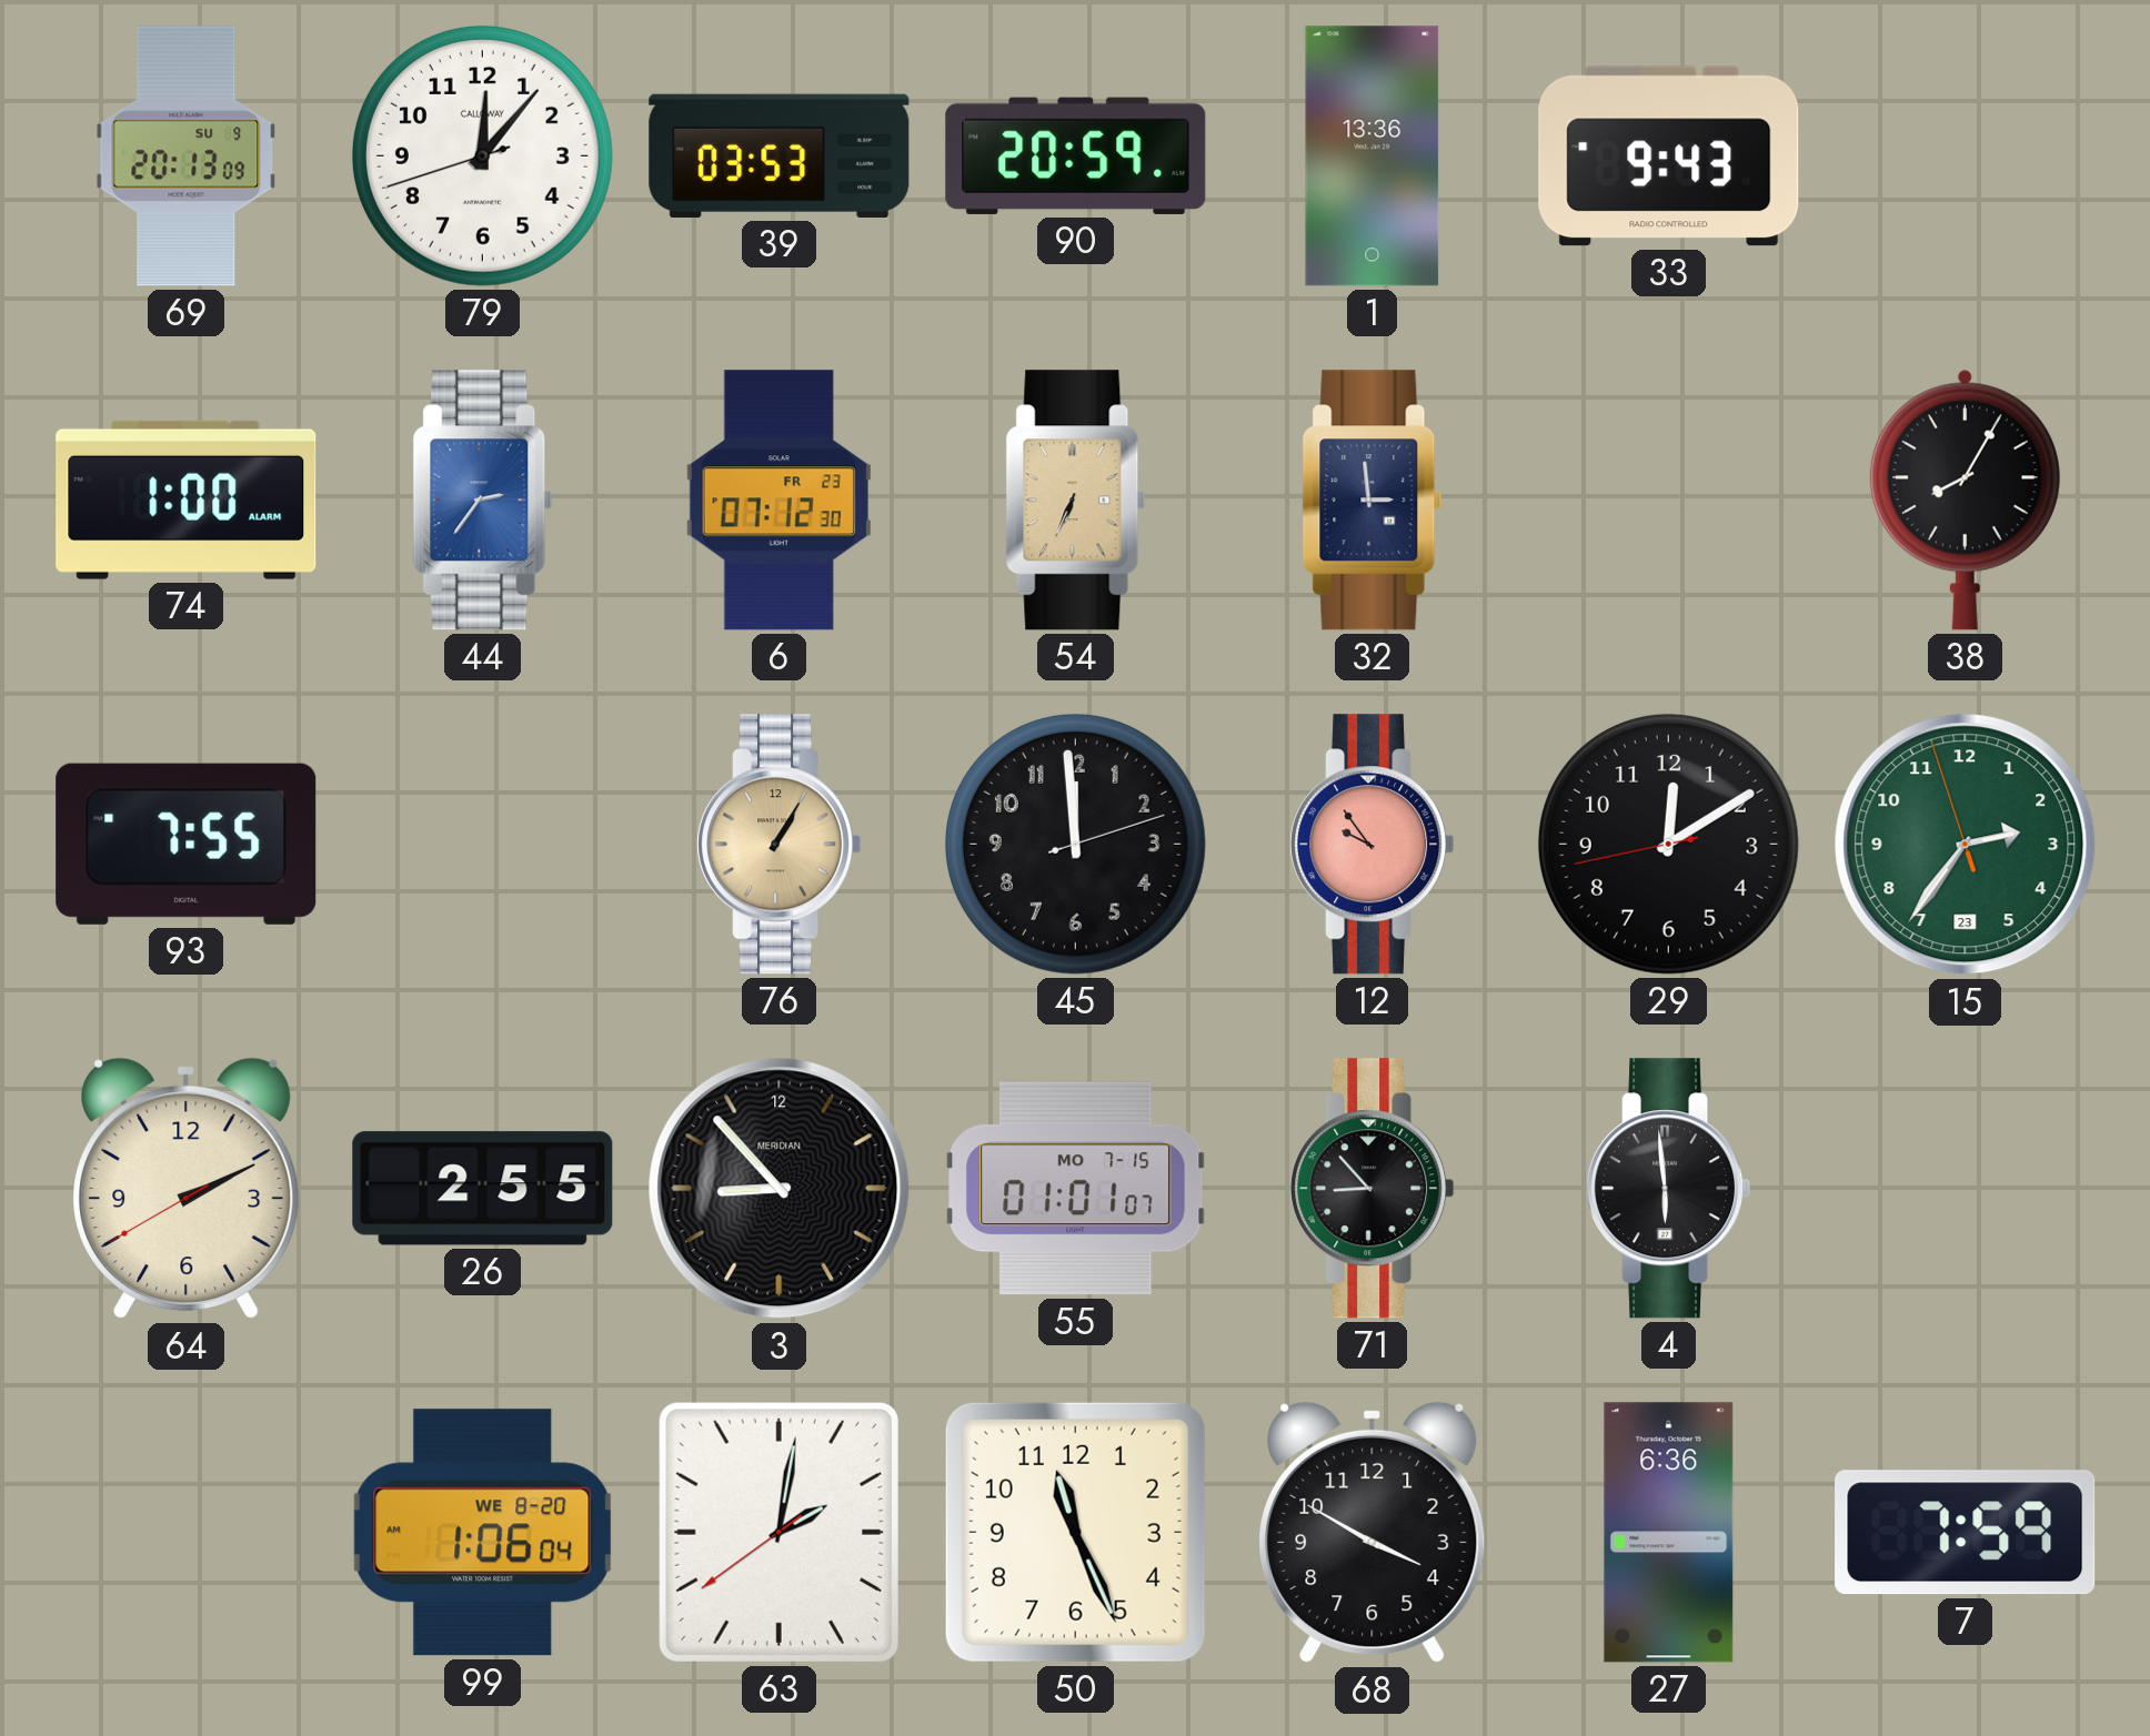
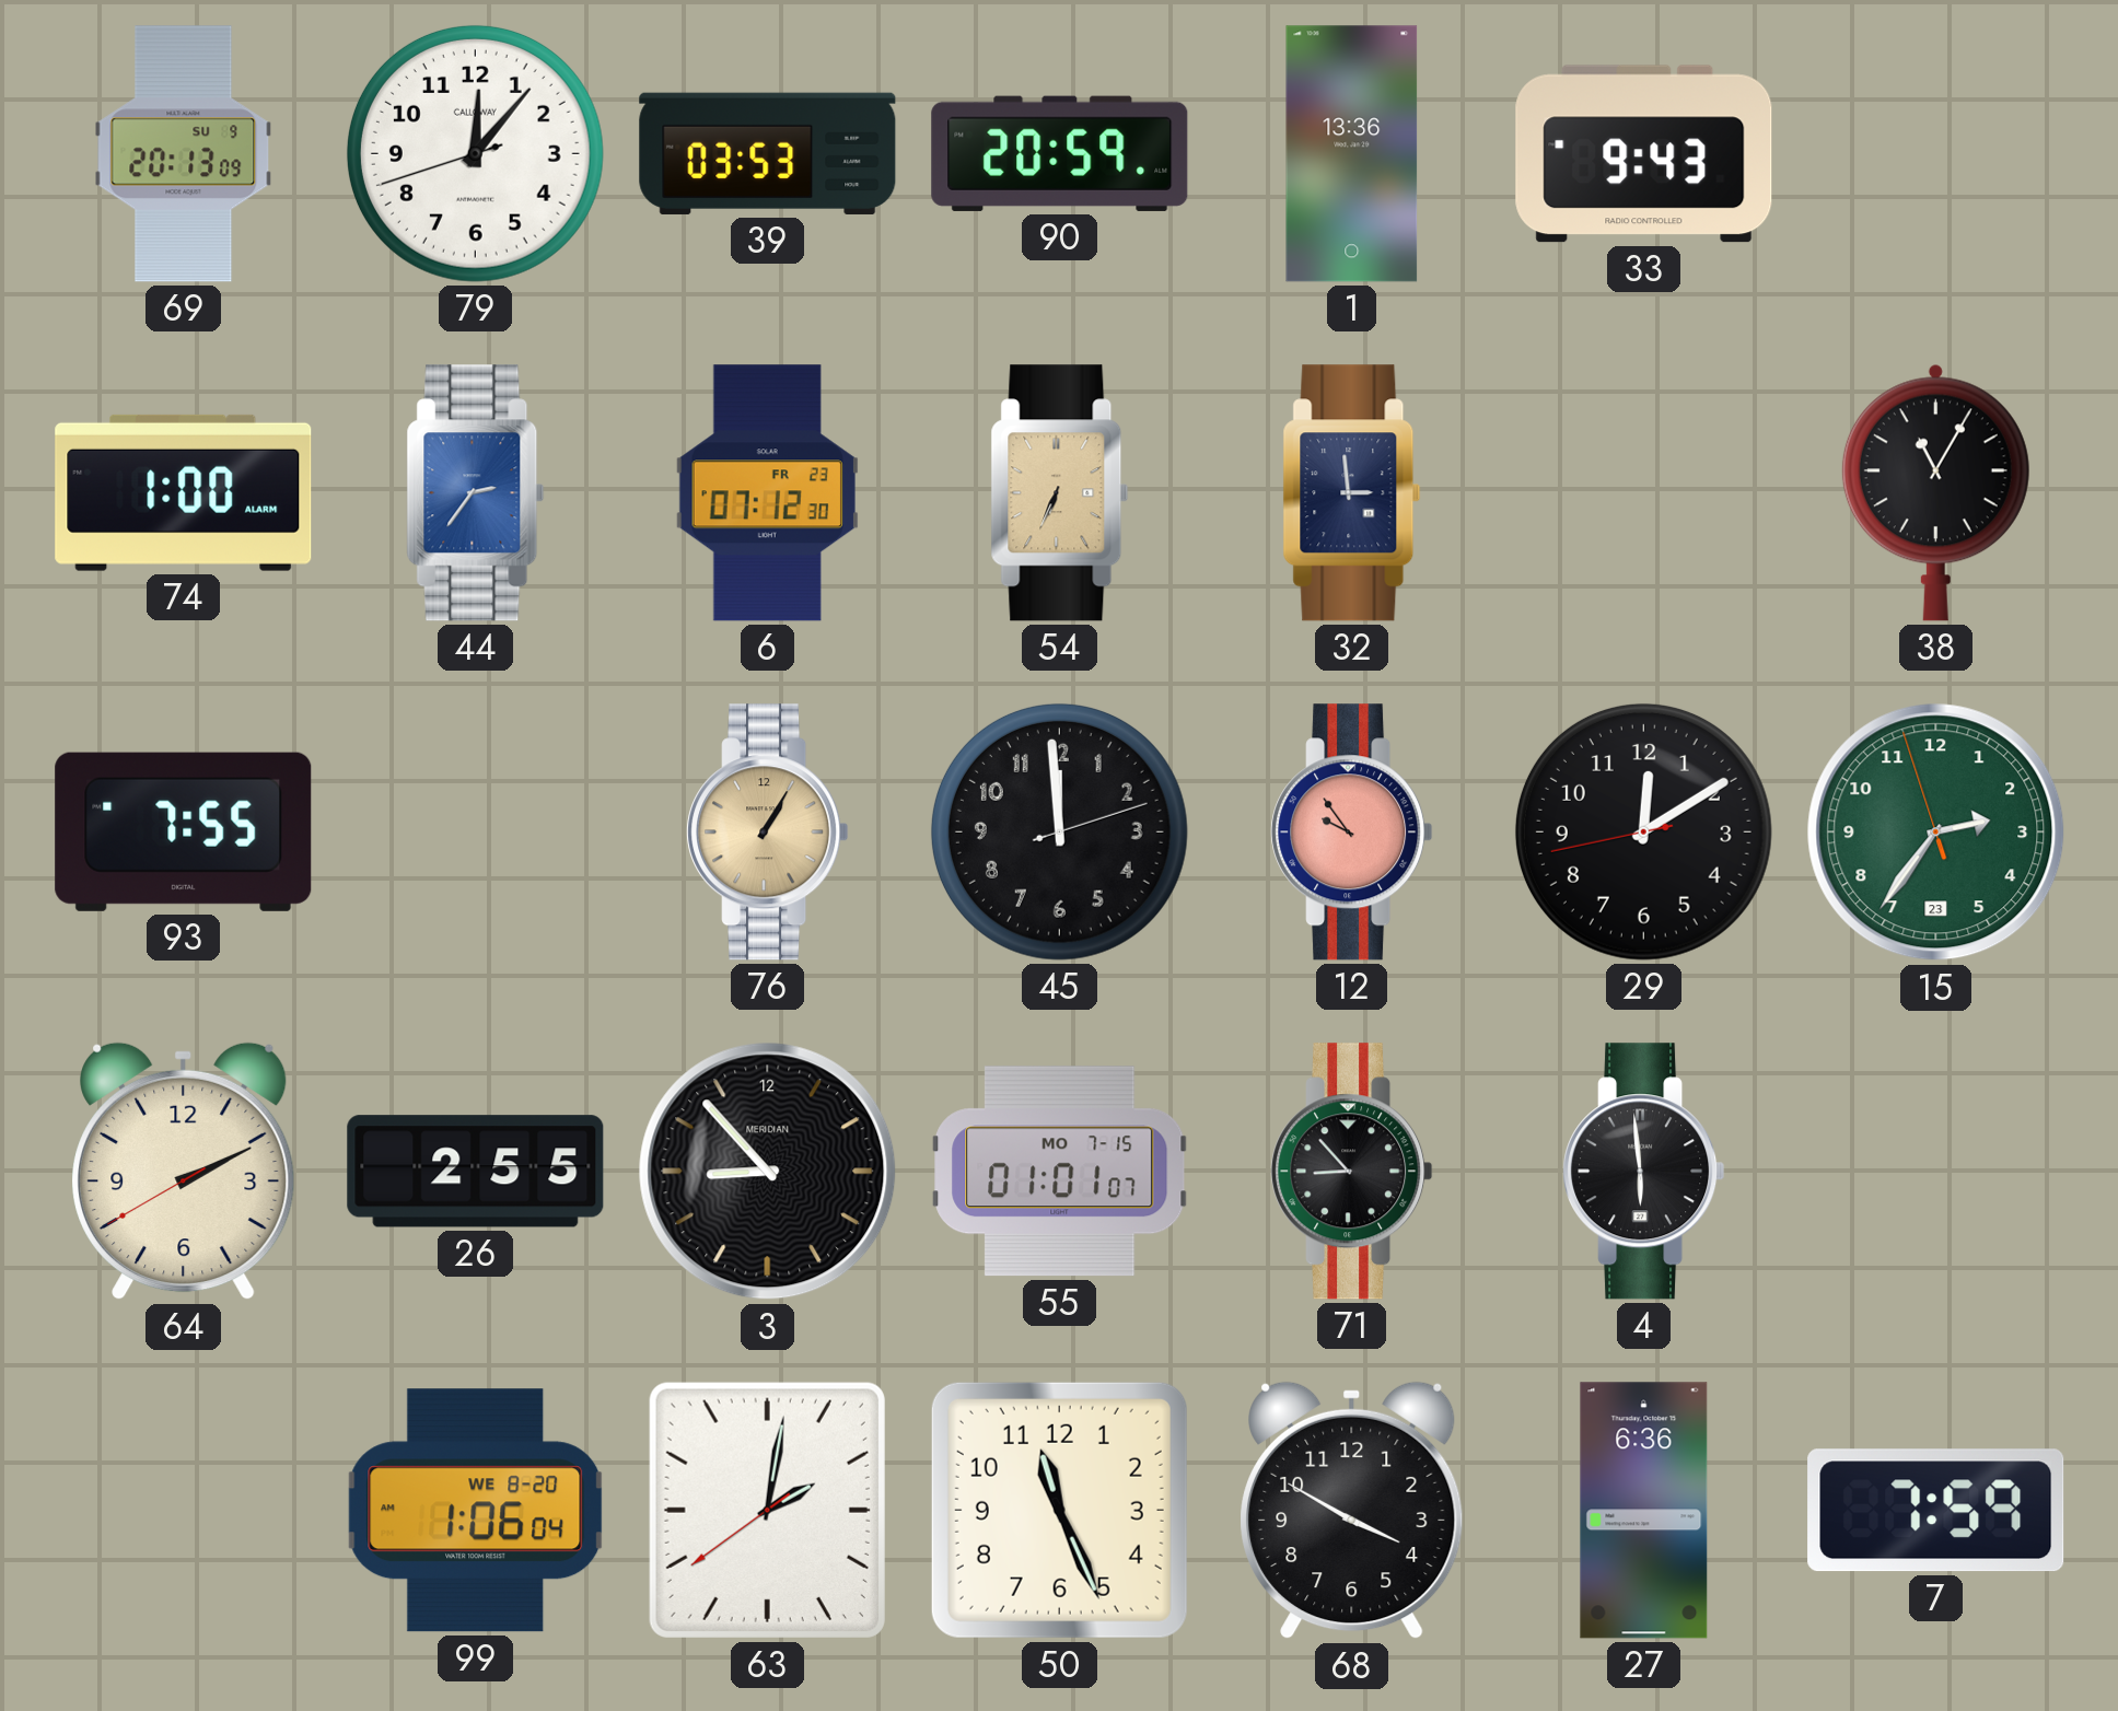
38: 8:05 -> 11:05 (1935, 492)
